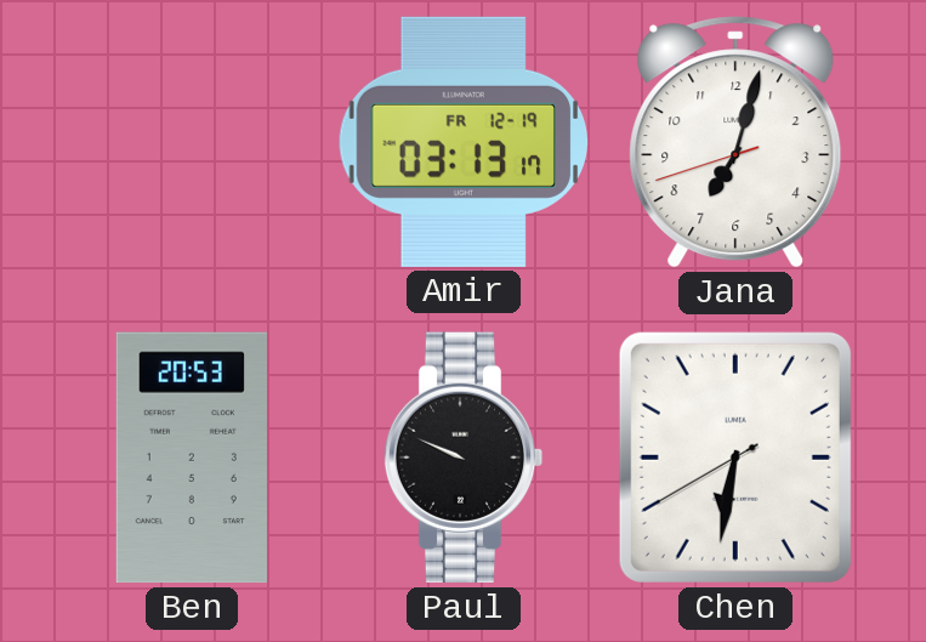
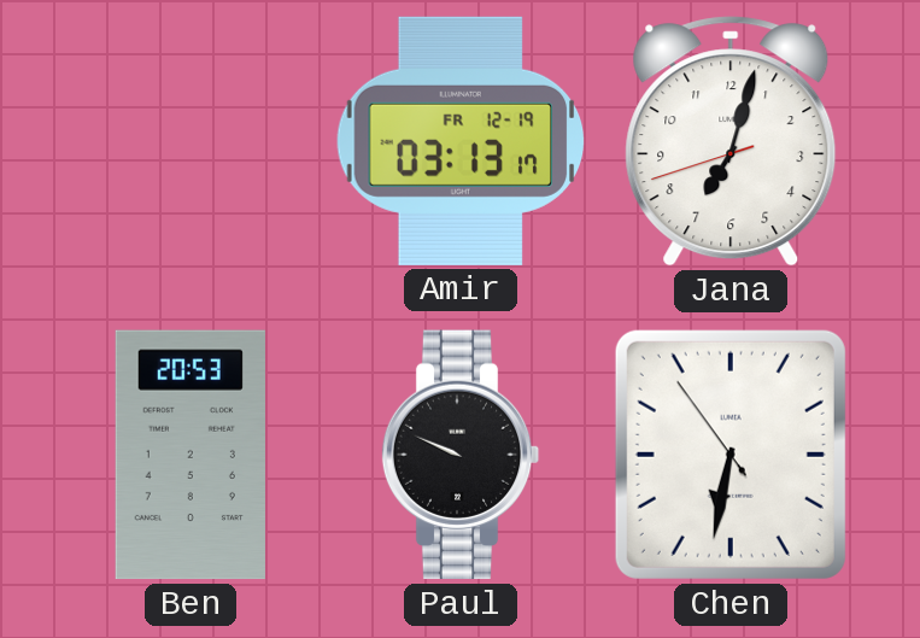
Chen: 6:31:40 -> 6:31:54 (731, 455)
